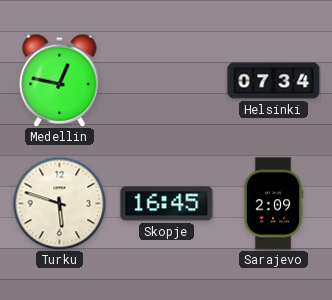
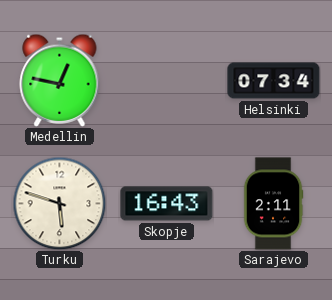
Skopje: 16:45 -> 16:43 (167, 204)
Sarajevo: 2:09 -> 2:11 (273, 204)
